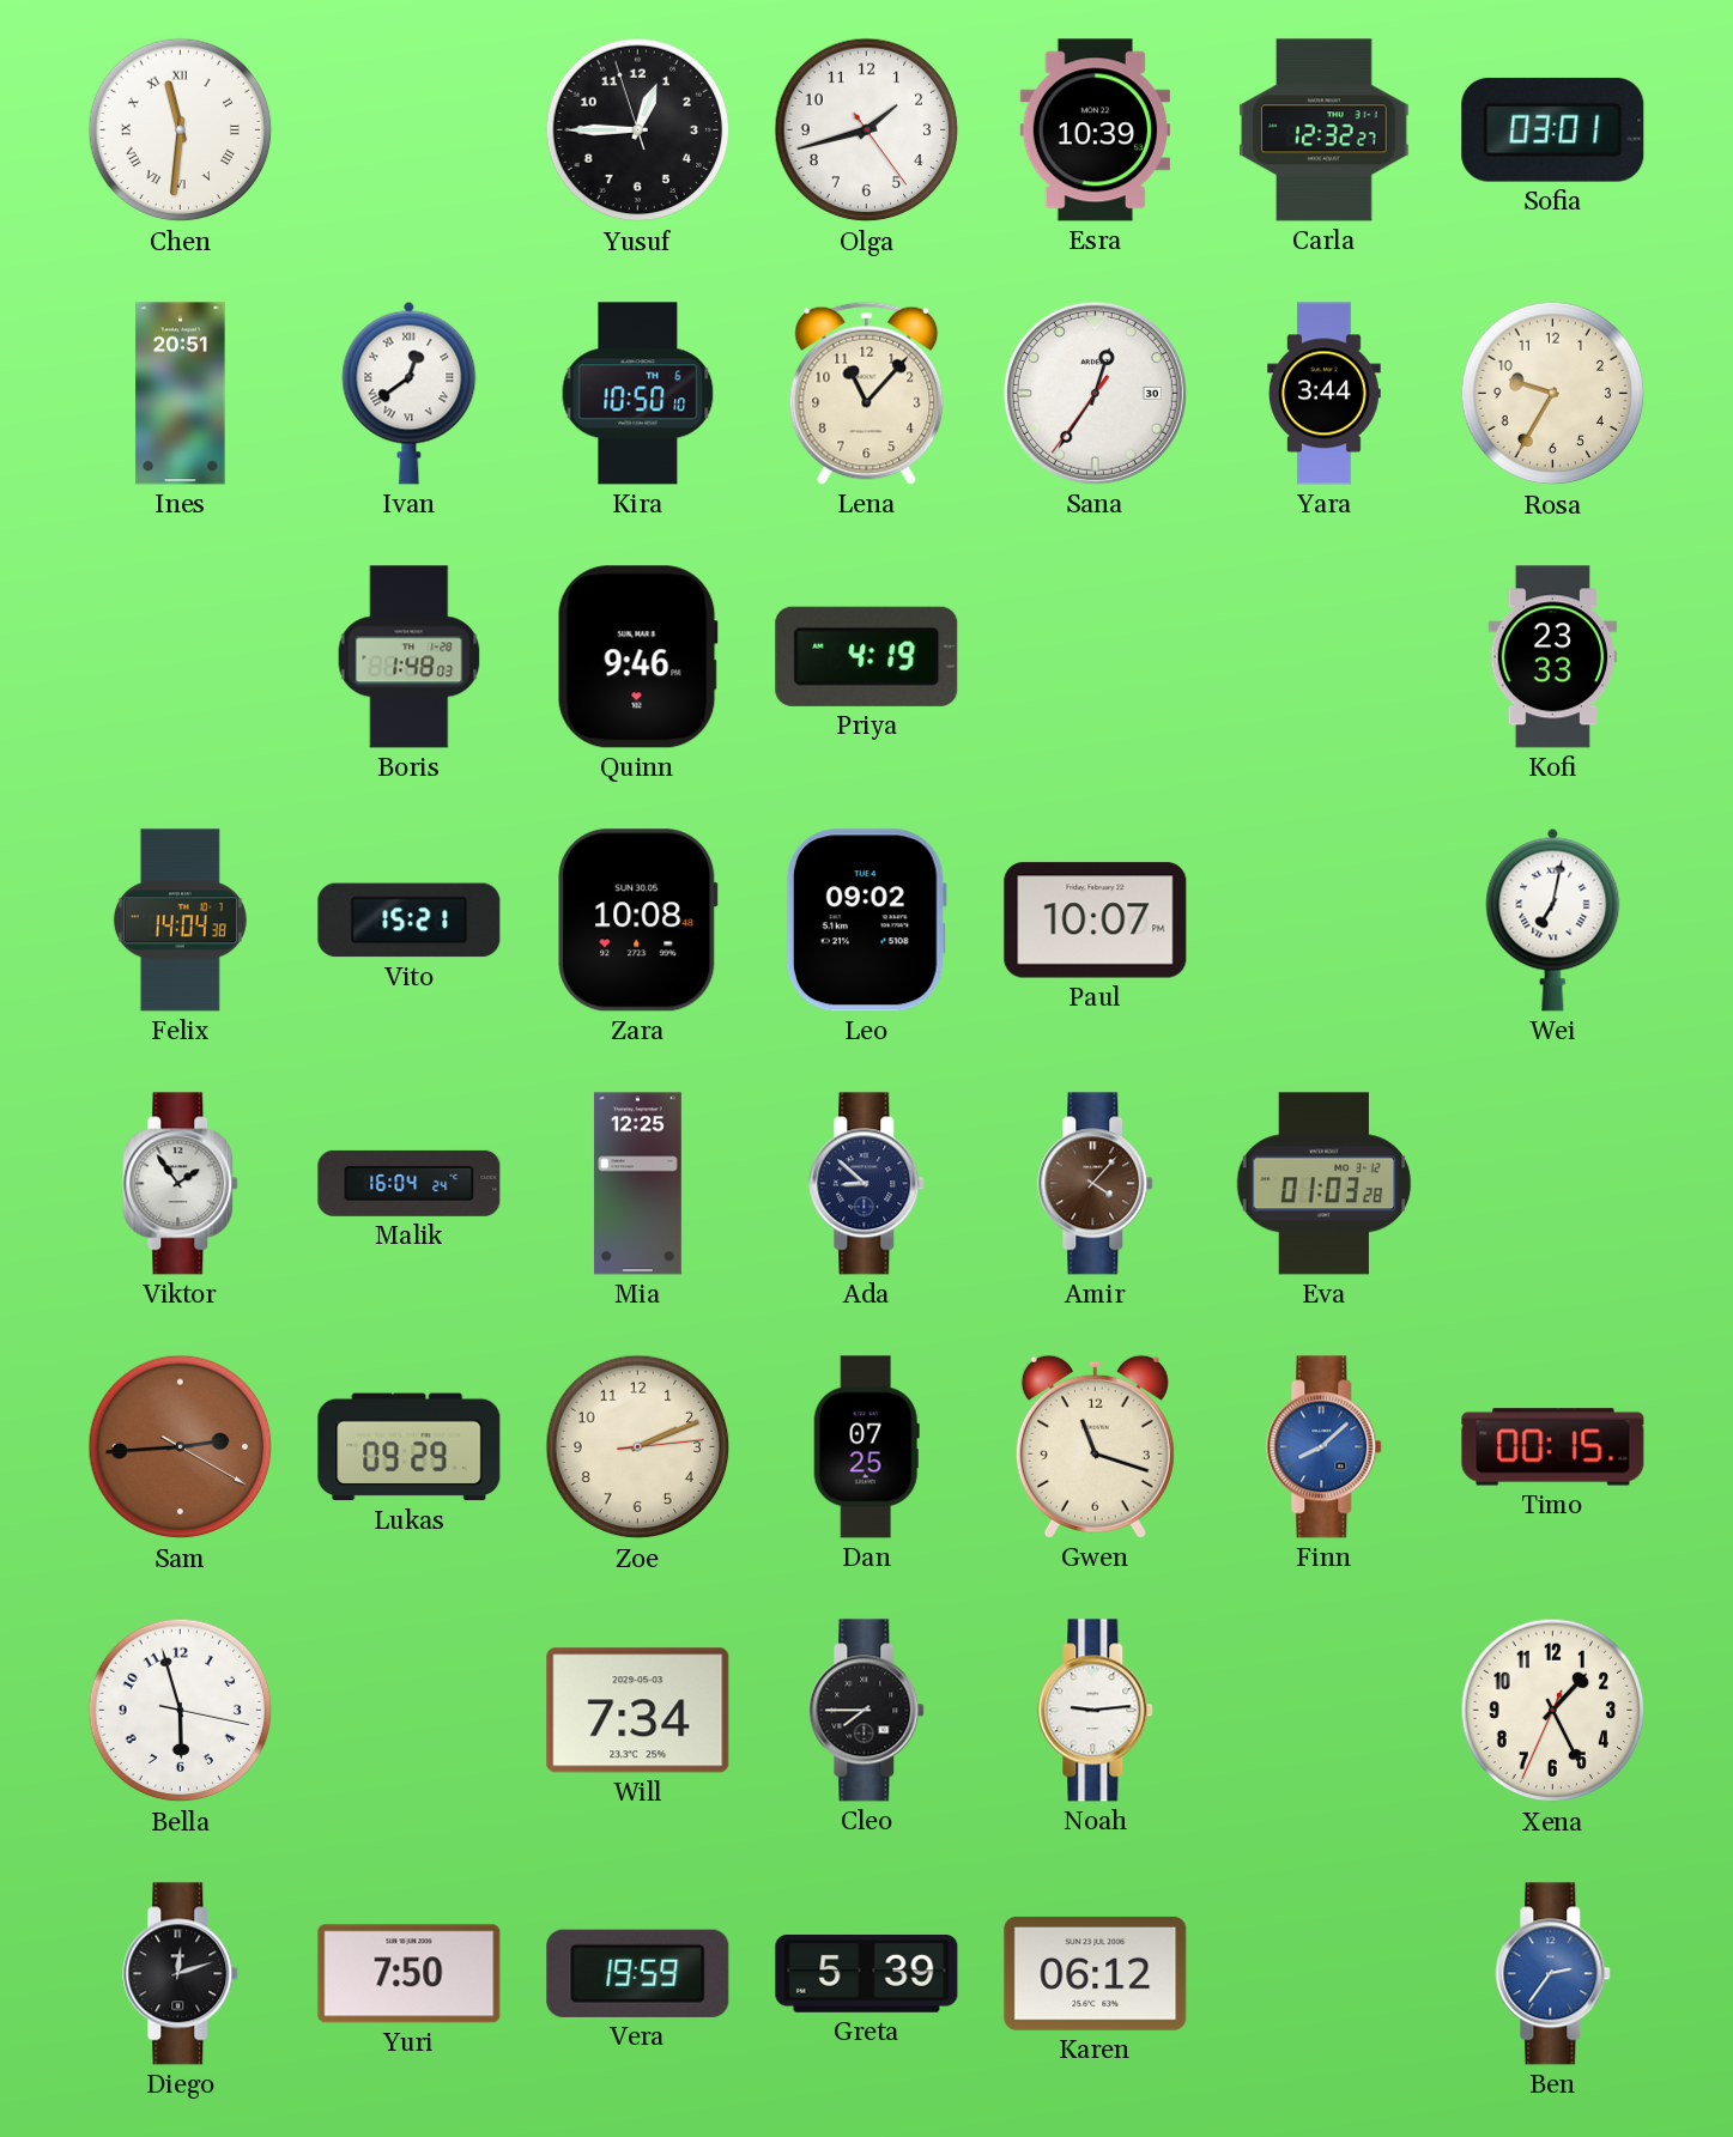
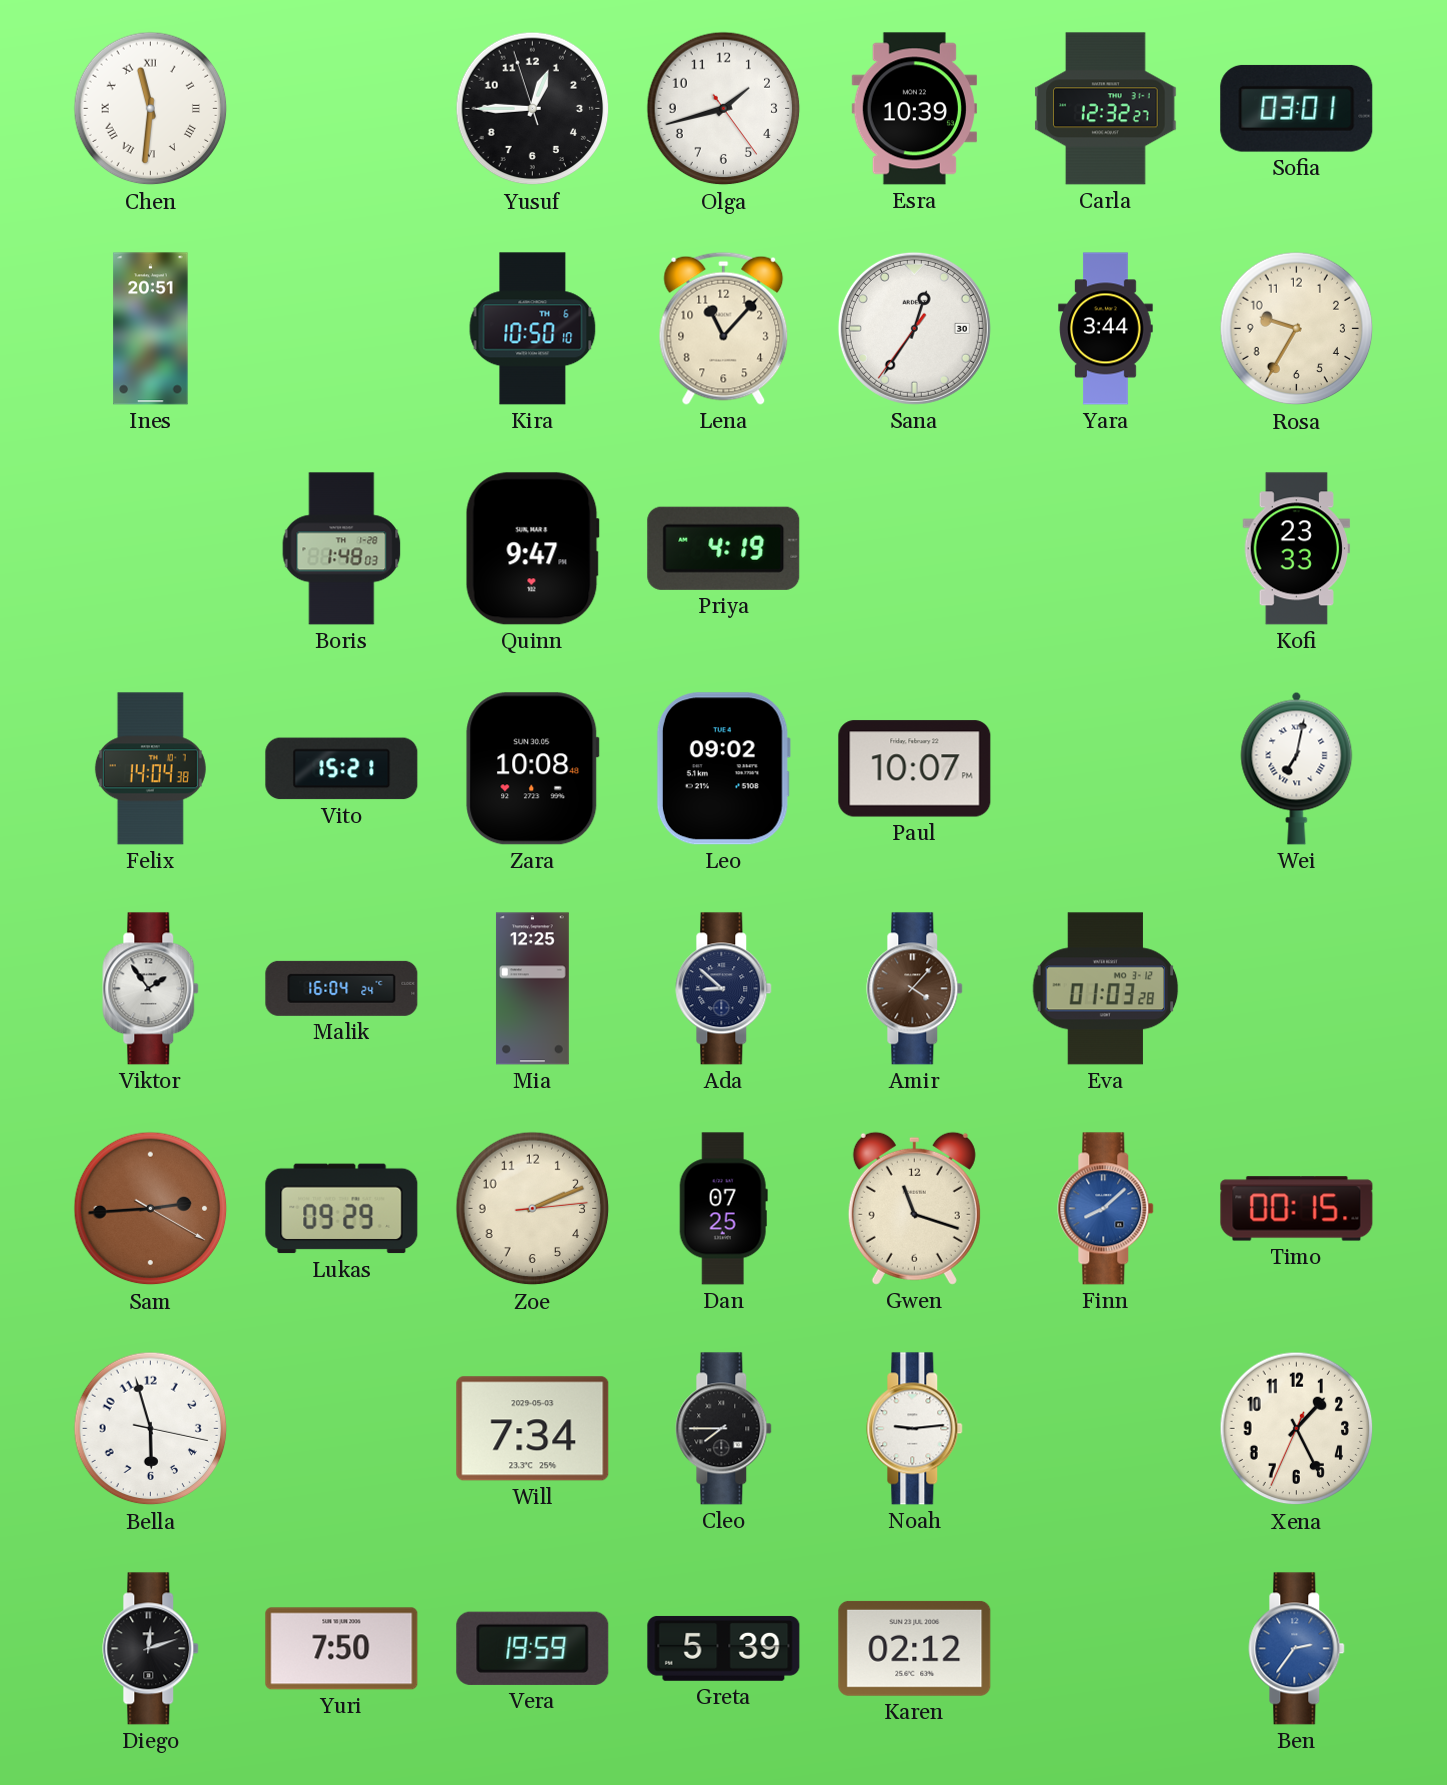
Ivan: 12:39 -> none (410, 393)
Quinn: 9:46 -> 9:47 (532, 549)
Karen: 06:12 -> 02:12 (915, 1648)
